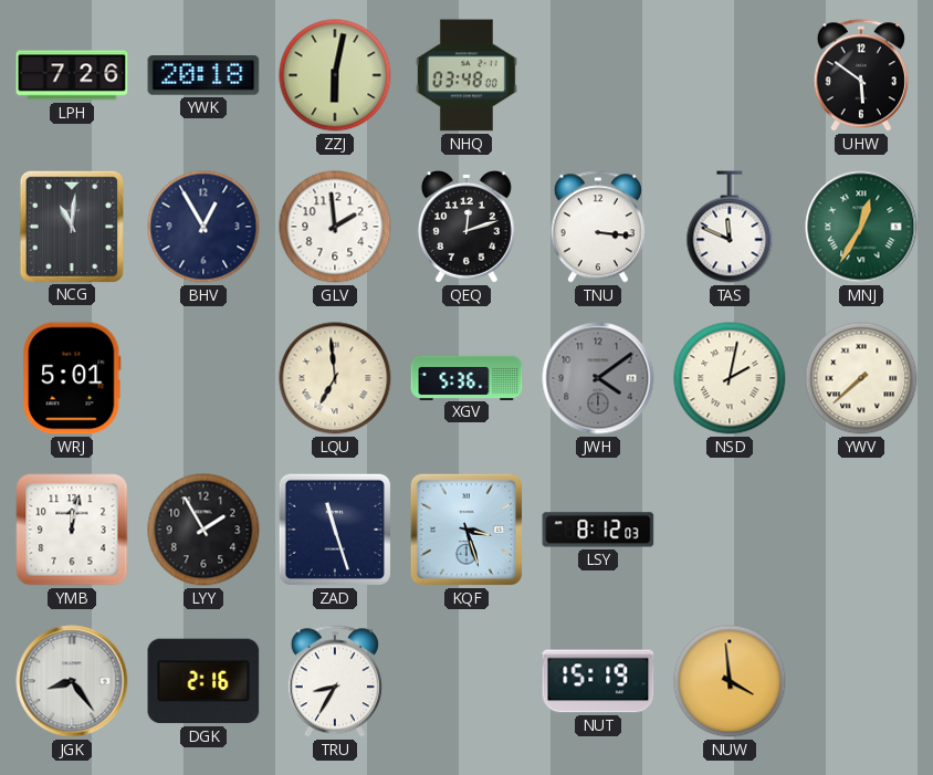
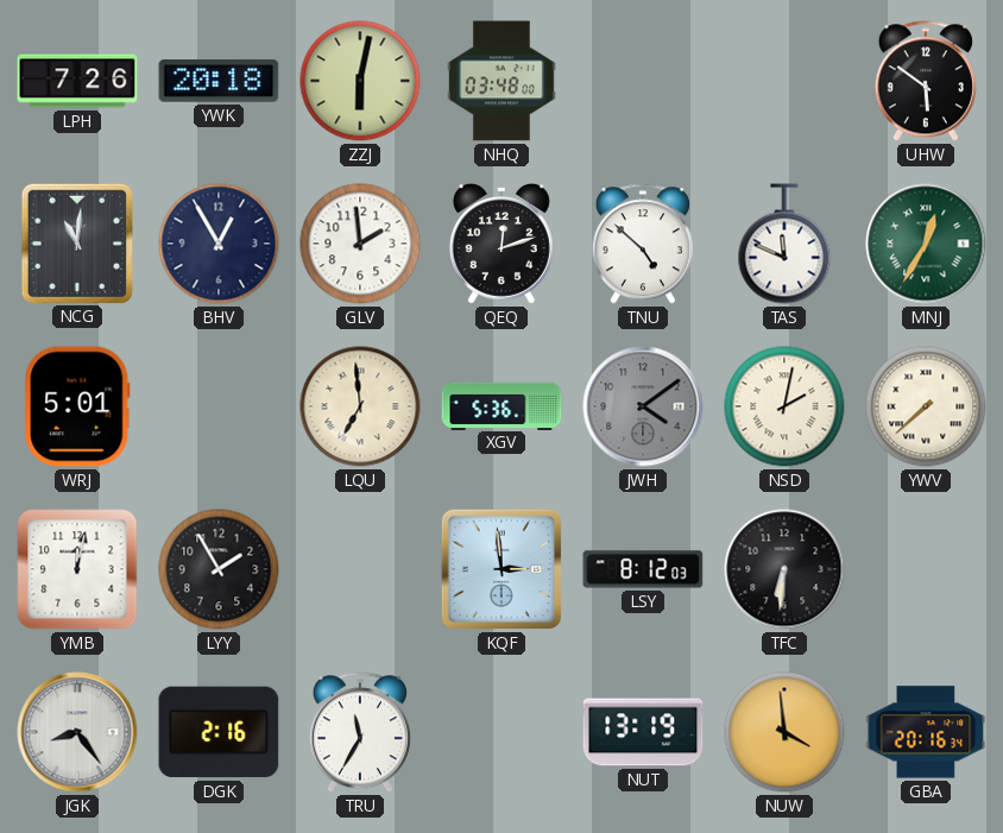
TNU: 3:16 -> 4:52 (643, 244)
ZAD: 11:27 -> none (335, 530)
KQF: 3:27 -> 2:59 (501, 569)
TFC: none -> 6:31 (784, 569)
TRU: 8:35 -> 11:35 (360, 732)
NUT: 15:19 -> 13:19 (643, 732)
GBA: none -> 20:16 (926, 732)
